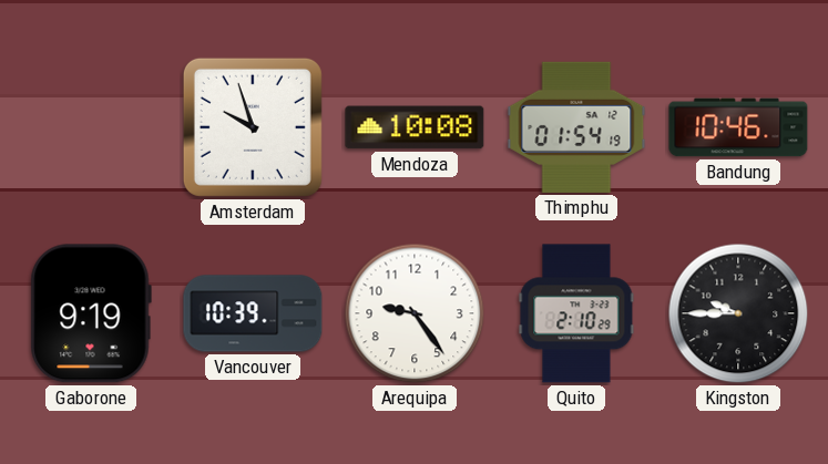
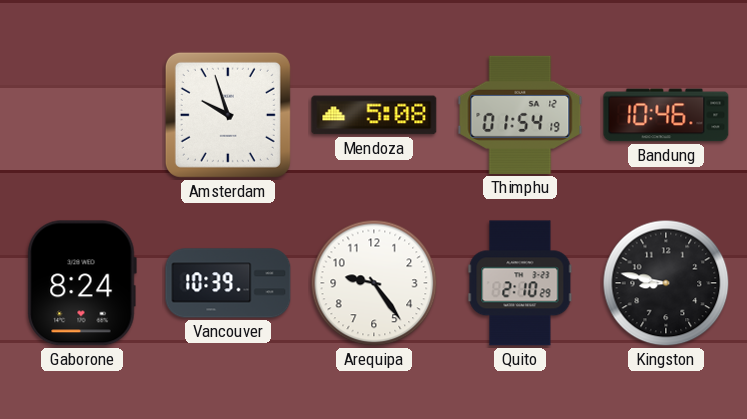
Mendoza: 10:08 -> 5:08 (374, 115)
Gaborone: 9:19 -> 8:24 (82, 283)
Kingston: 9:45 -> 8:47 (666, 283)
